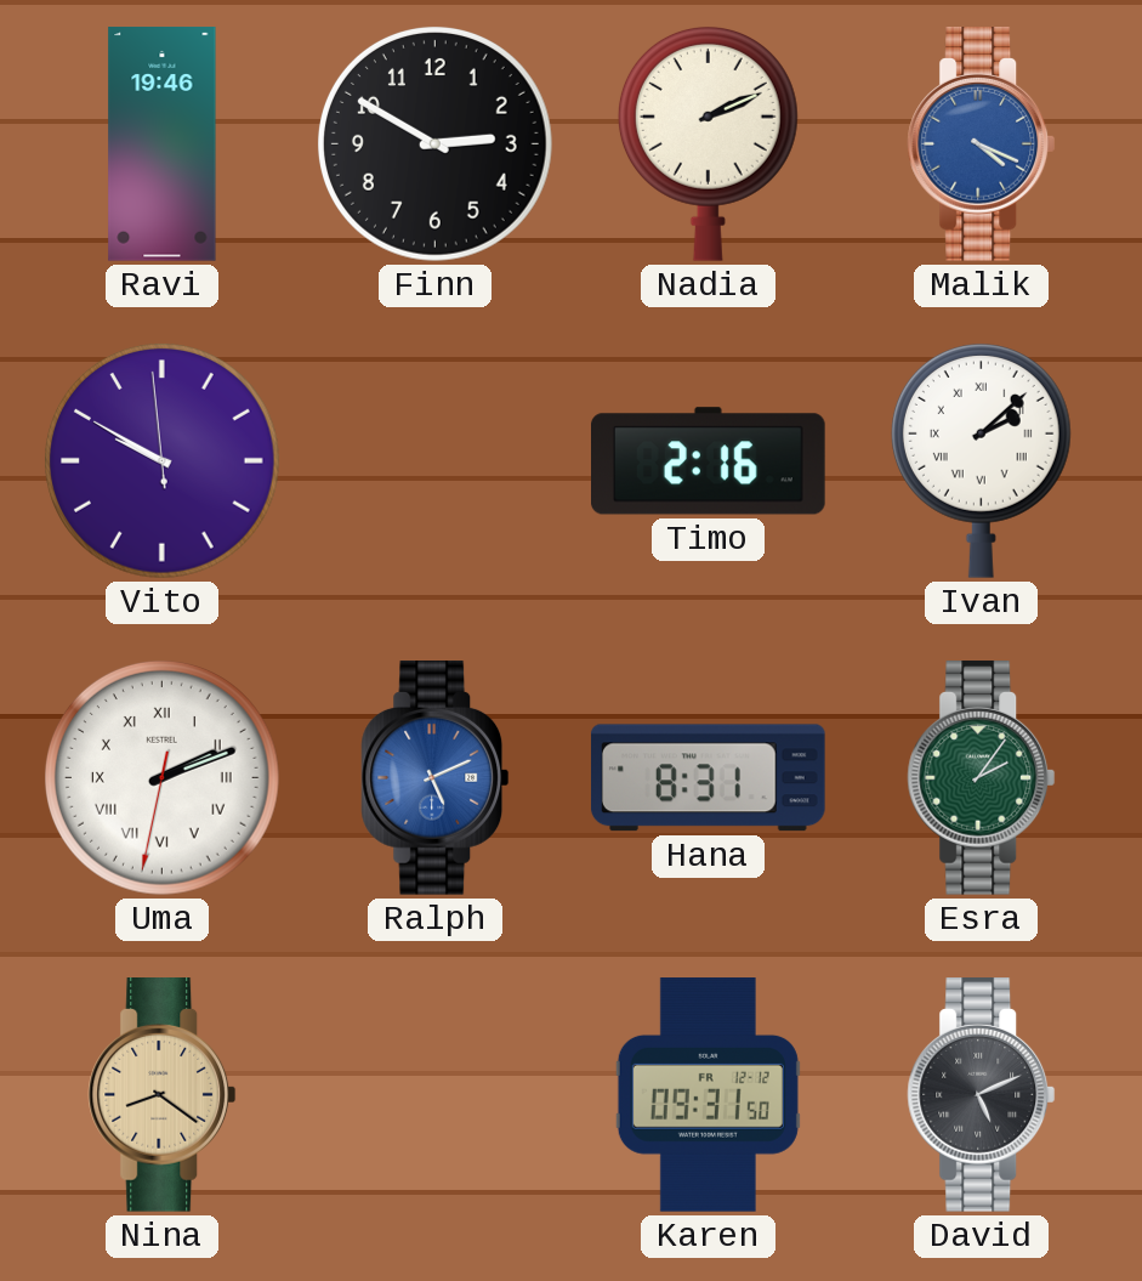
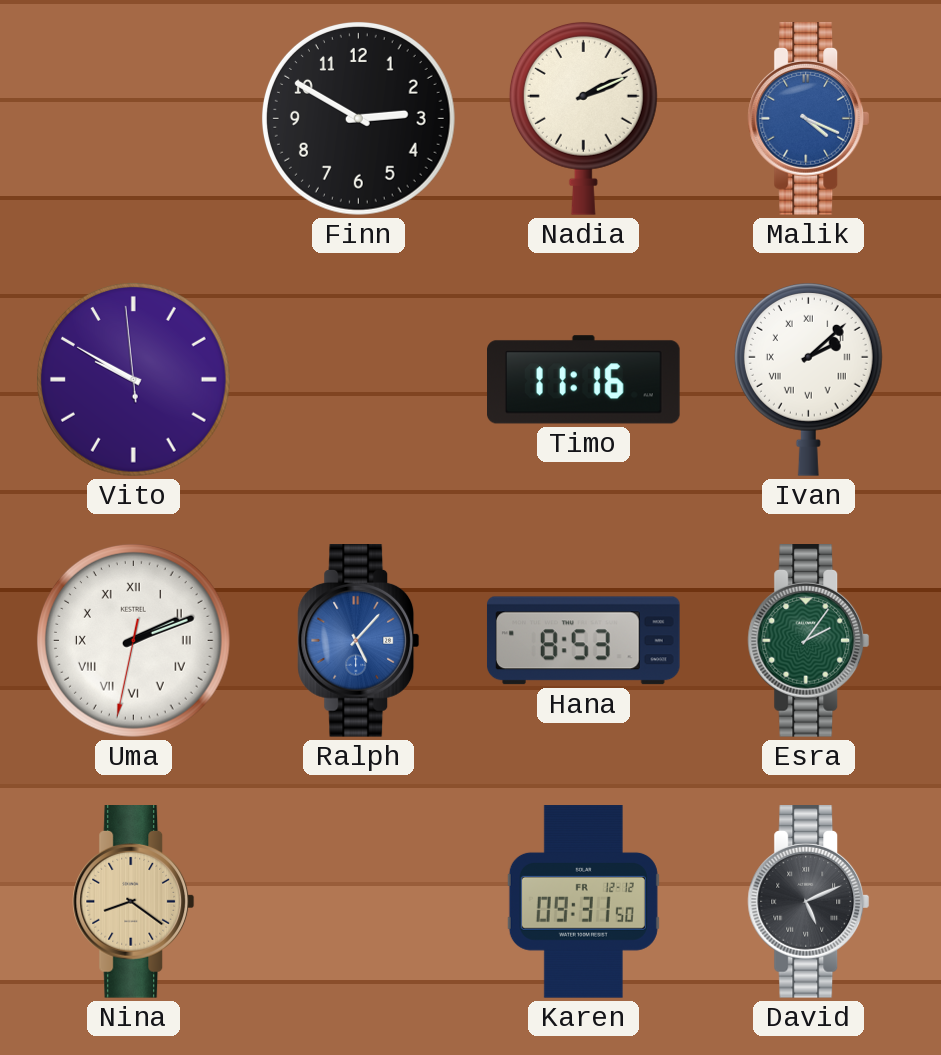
Ravi: 19:46 -> none (163, 144)
Timo: 2:16 -> 11:16 (584, 380)
Ralph: 5:11 -> 5:07 (359, 641)
Hana: 8:31 -> 8:53 (583, 641)
